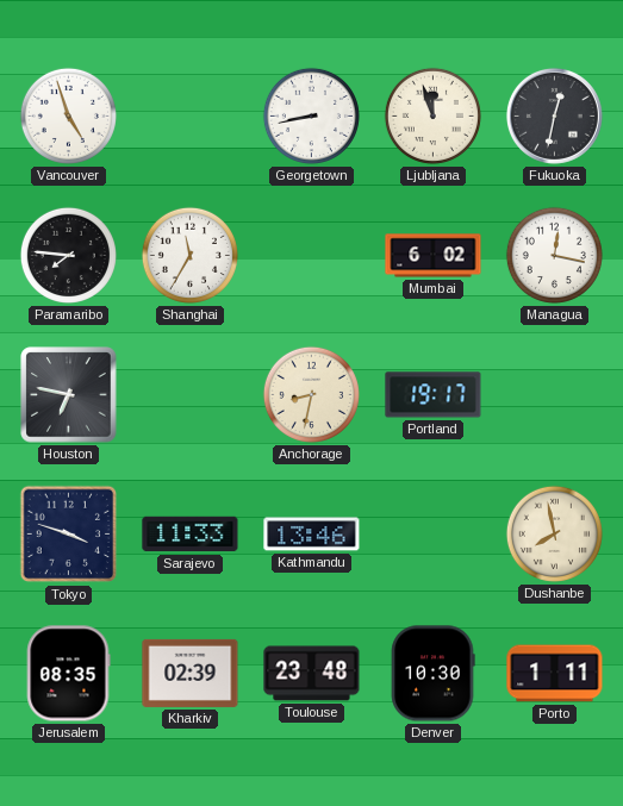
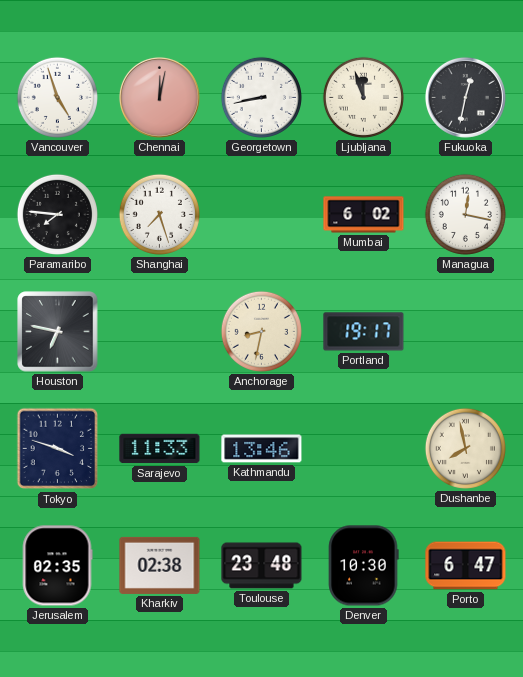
Chennai: none -> 12:02 (159, 97)
Shanghai: 11:35 -> 7:27 (159, 214)
Jerusalem: 08:35 -> 02:35 (57, 566)
Kharkiv: 02:39 -> 02:38 (160, 565)
Porto: 1:11 -> 6:47 (466, 566)
